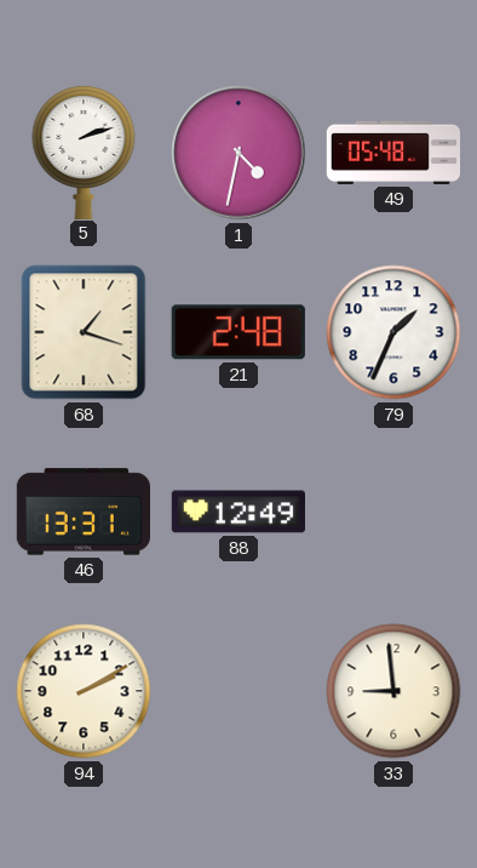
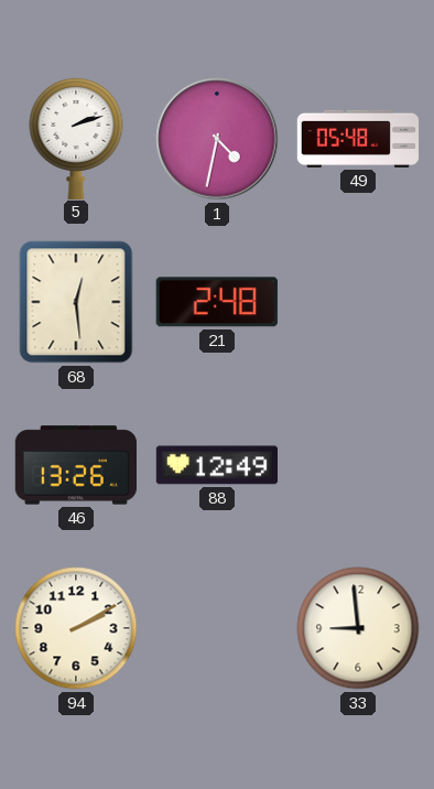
68: 1:18 -> 12:29 (76, 302)
79: 1:34 -> none (393, 332)
46: 13:31 -> 13:26 (75, 465)
